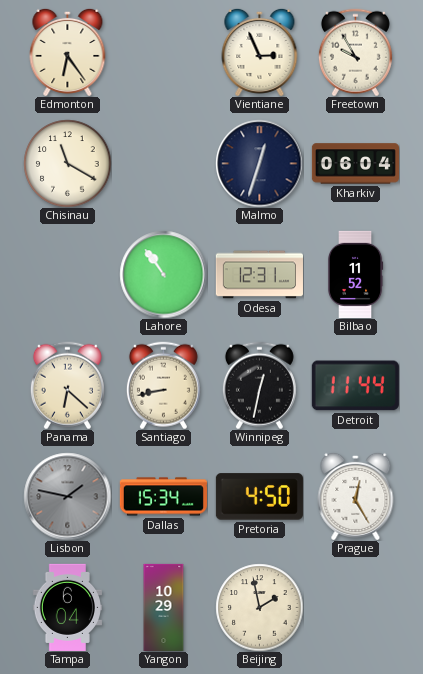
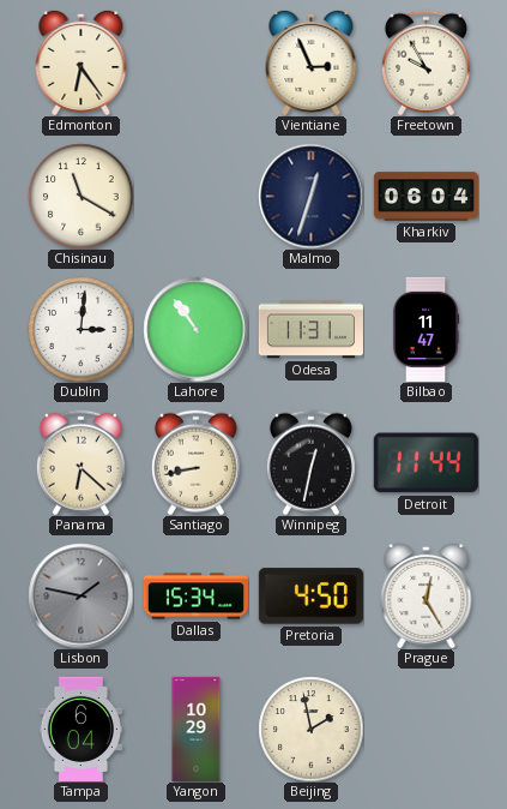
Dublin: none -> 3:01 (80, 329)
Odesa: 12:31 -> 11:31 (310, 330)
Bilbao: 11:52 -> 11:47 (425, 329)
